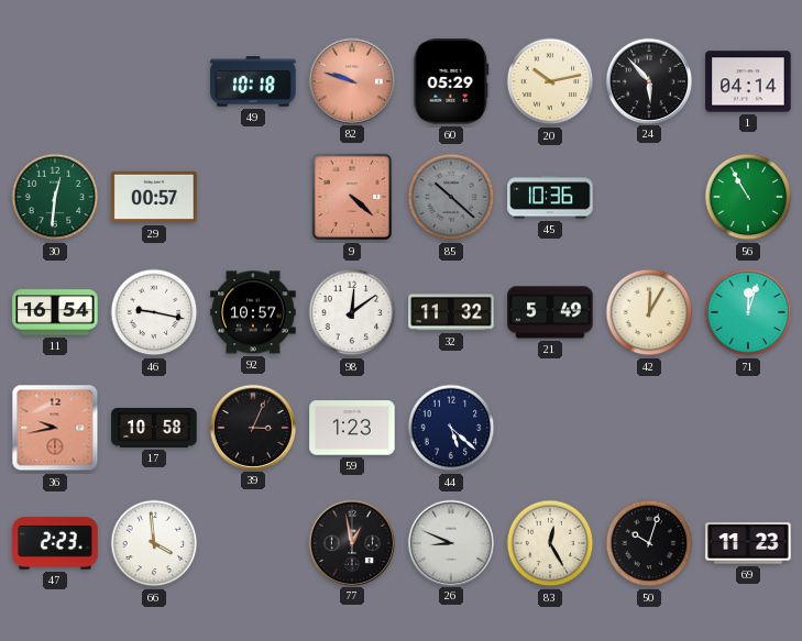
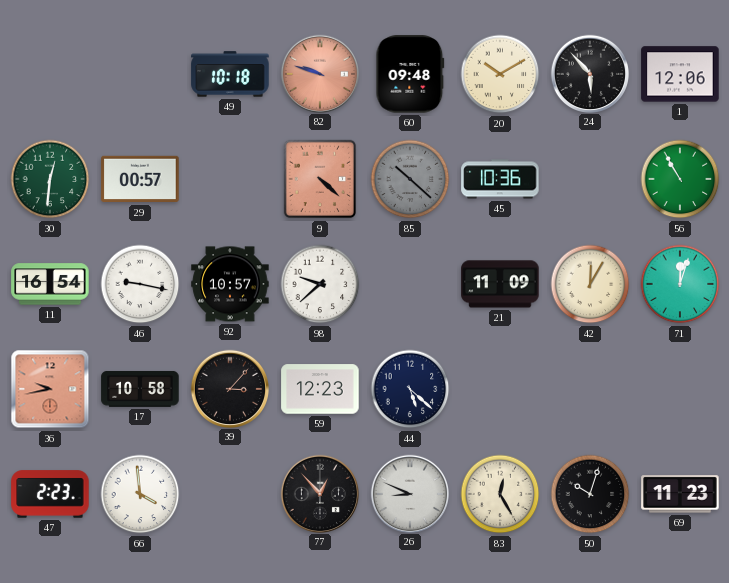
60: 05:29 -> 09:48 (410, 74)
20: 10:13 -> 10:10 (500, 74)
1: 04:14 -> 12:06 (680, 74)
98: 12:09 -> 9:38 (320, 284)
32: 11:32 -> none (451, 312)
21: 5:49 -> 11:09 (500, 284)
39: 3:04 -> 3:07 (229, 388)
59: 1:23 -> 12:23 (320, 389)
77: 12:58 -> 12:53 (319, 493)
